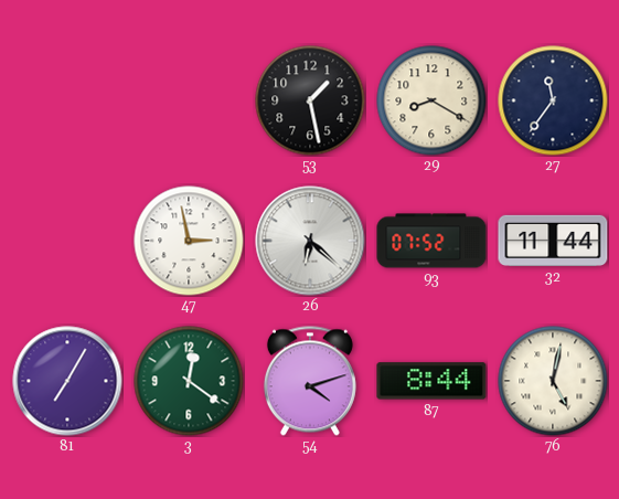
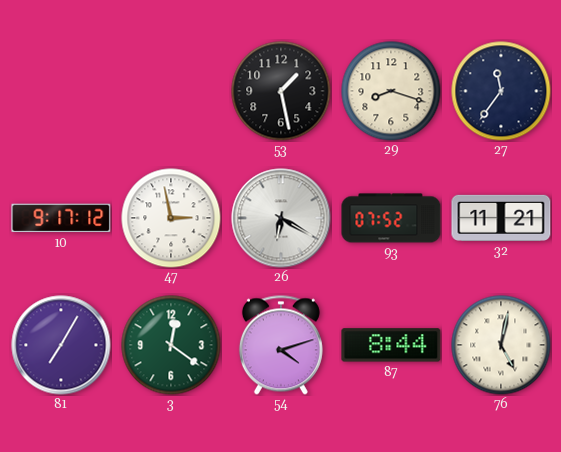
29: 8:20 -> 8:18 (391, 91)
10: none -> 9:17 (61, 218)
26: 6:22 -> 6:20 (281, 218)
32: 11:44 -> 11:21 (501, 218)
